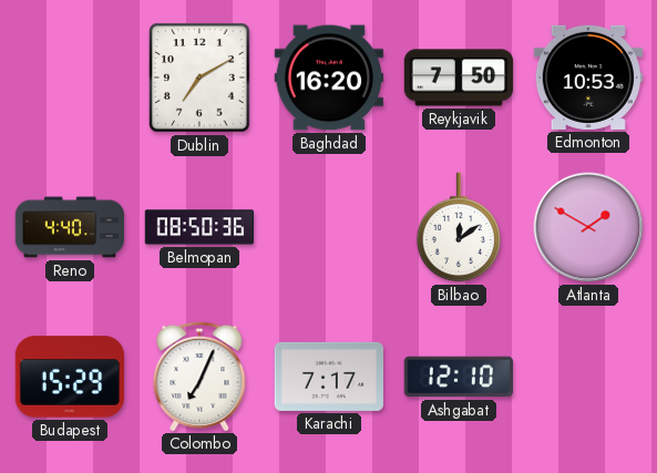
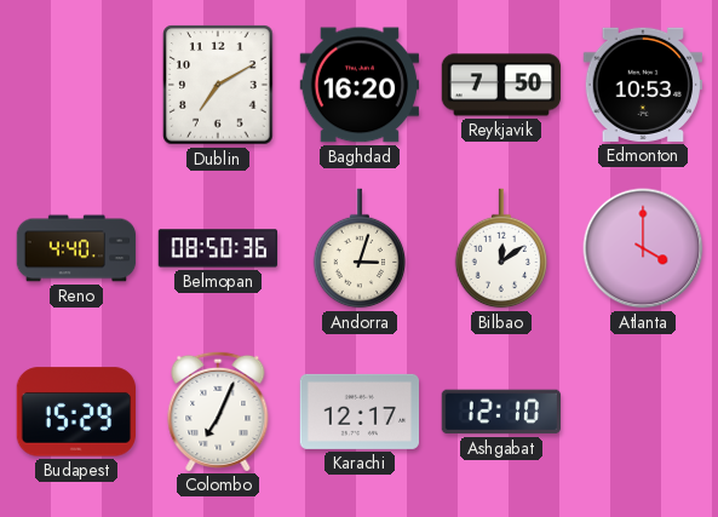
Andorra: none -> 3:03 (360, 248)
Atlanta: 1:50 -> 4:00 (643, 248)
Karachi: 7:17 -> 12:17 (358, 412)
